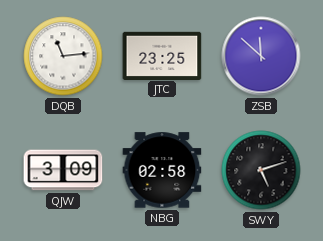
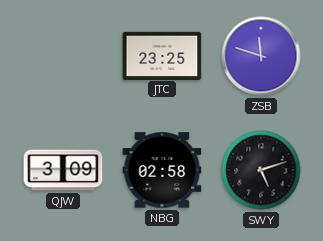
DQB: 11:14 -> none (63, 56)
ZSB: 11:52 -> 11:48 (261, 56)
